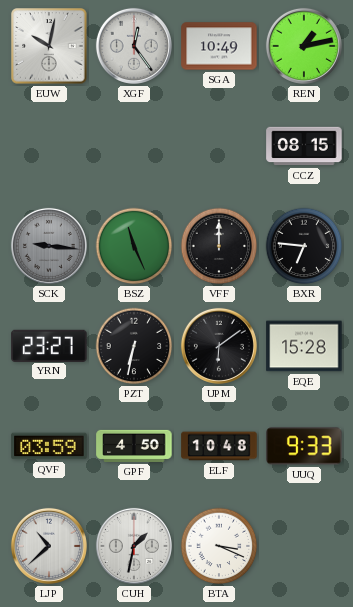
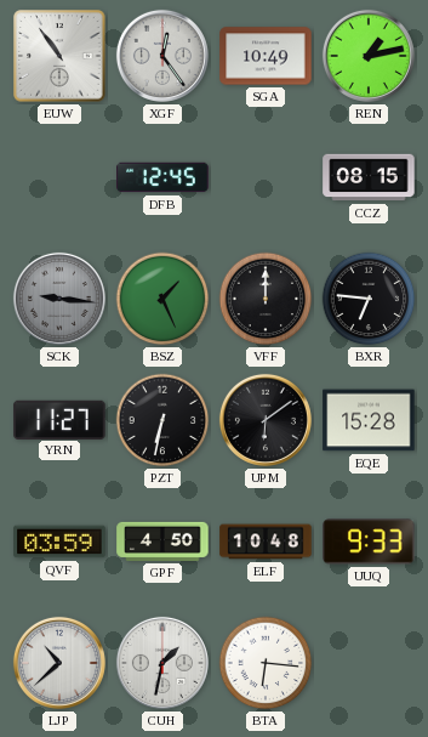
EUW: 10:02 -> 10:54 (59, 56)
DFB: none -> 12:45 (162, 177)
BSZ: 11:26 -> 1:26 (162, 299)
YRN: 23:27 -> 11:27 (59, 419)
BTA: 3:19 -> 6:16 (266, 663)
